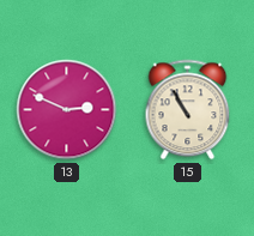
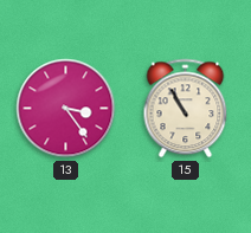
13: 2:49 -> 3:24 (66, 109)
